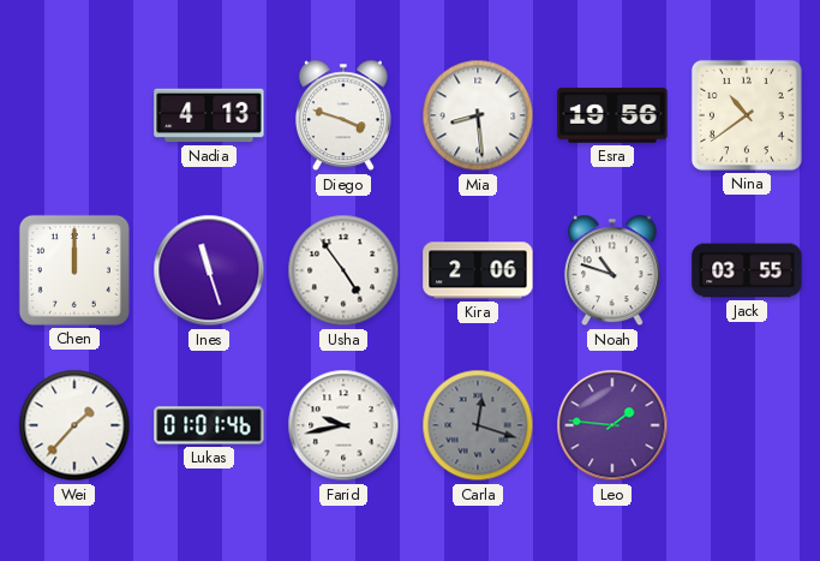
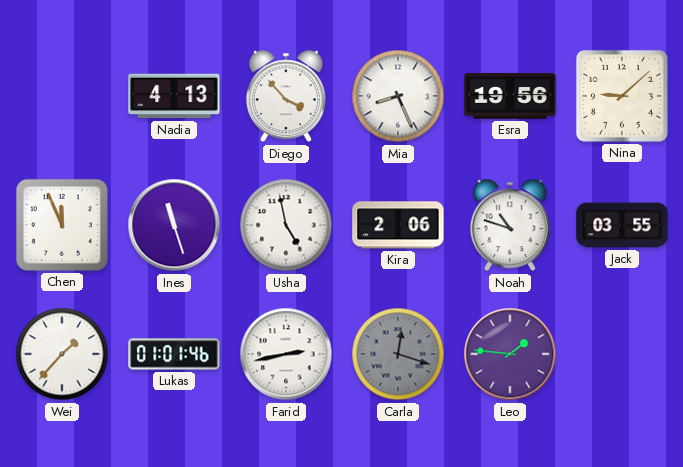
Diego: 3:48 -> 3:53 (286, 96)
Mia: 8:29 -> 8:26 (398, 96)
Nina: 10:39 -> 9:08 (622, 96)
Chen: 12:00 -> 11:56 (62, 225)
Usha: 4:54 -> 4:58 (286, 225)
Farid: 9:43 -> 2:43 (286, 354)
